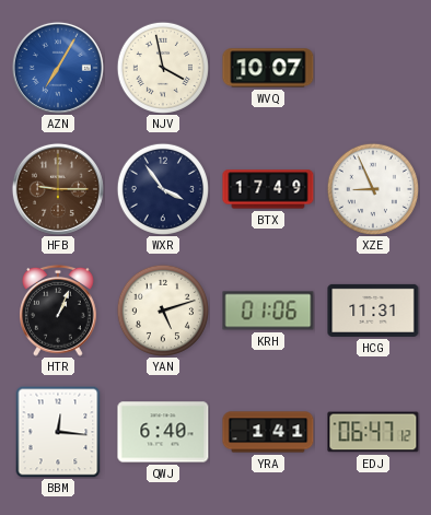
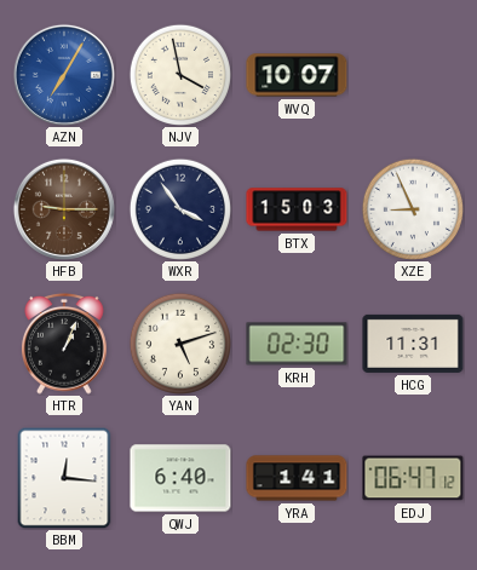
BTX: 17:49 -> 15:03 (297, 209)
KRH: 01:06 -> 02:30 (297, 344)
